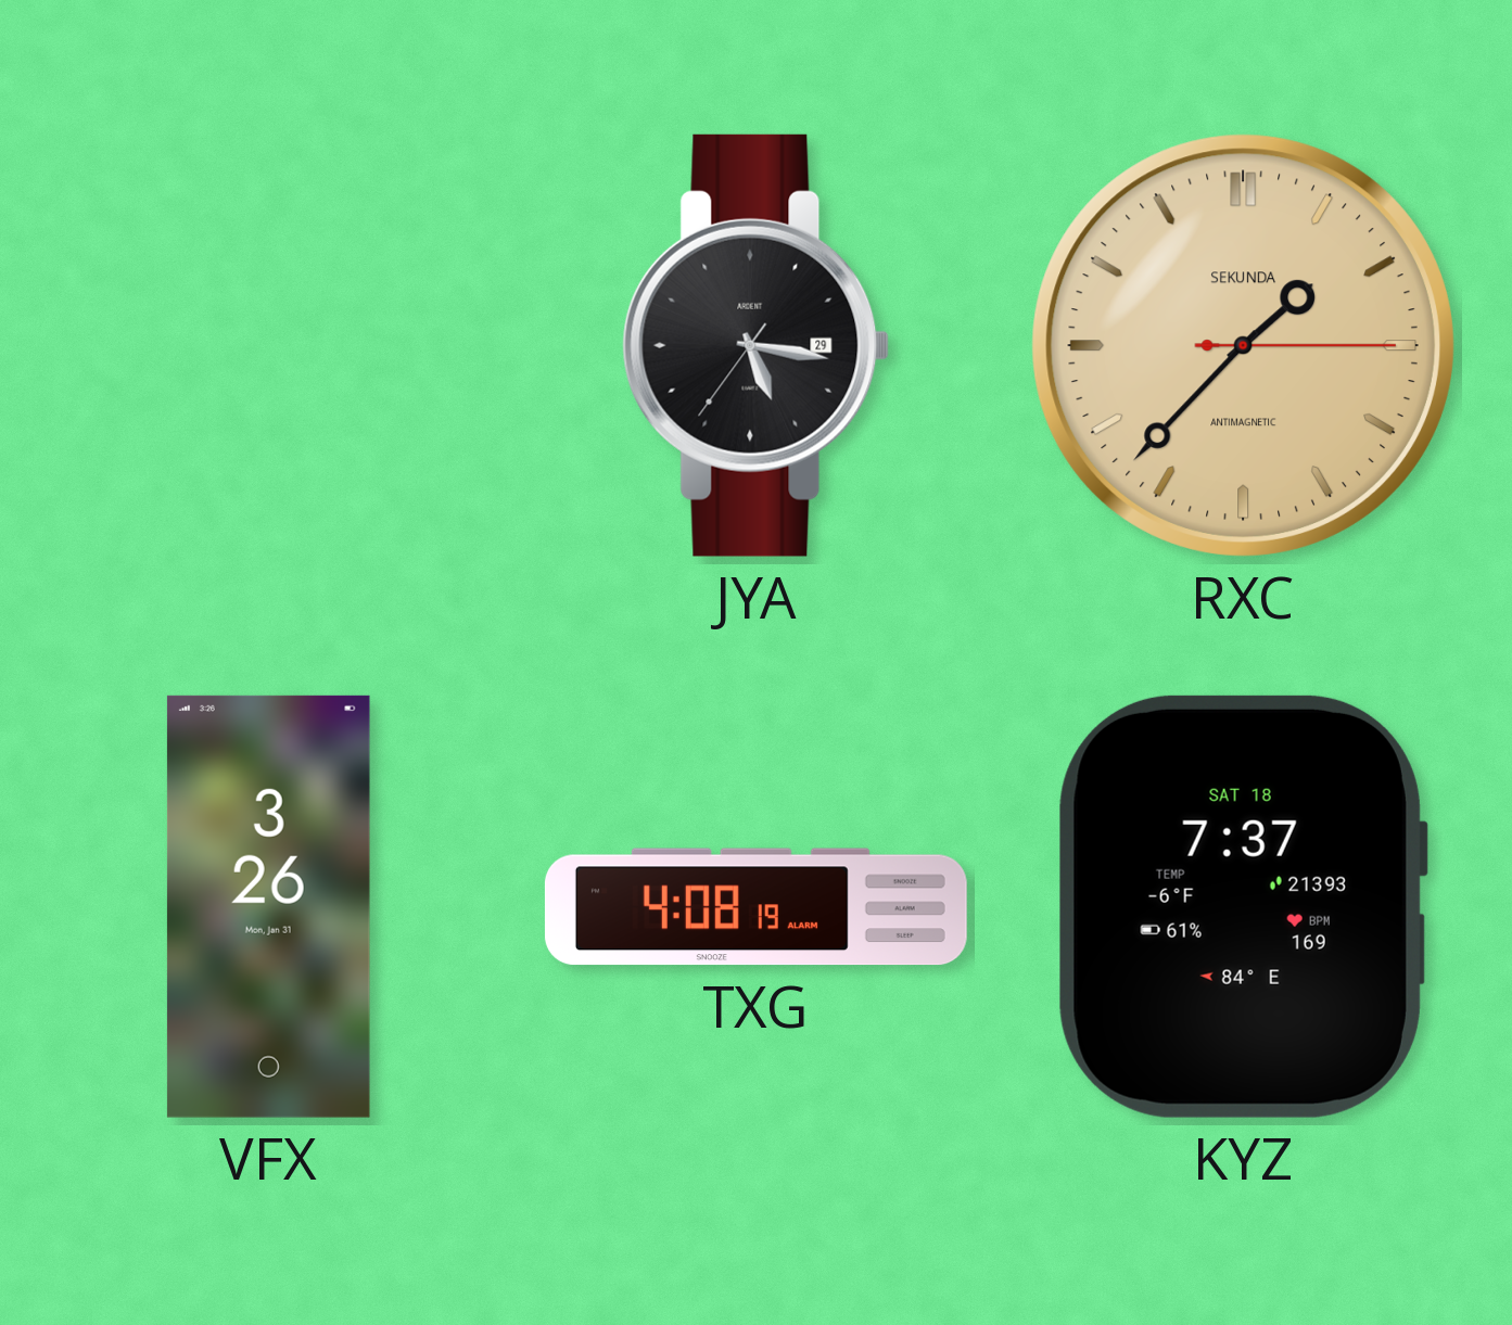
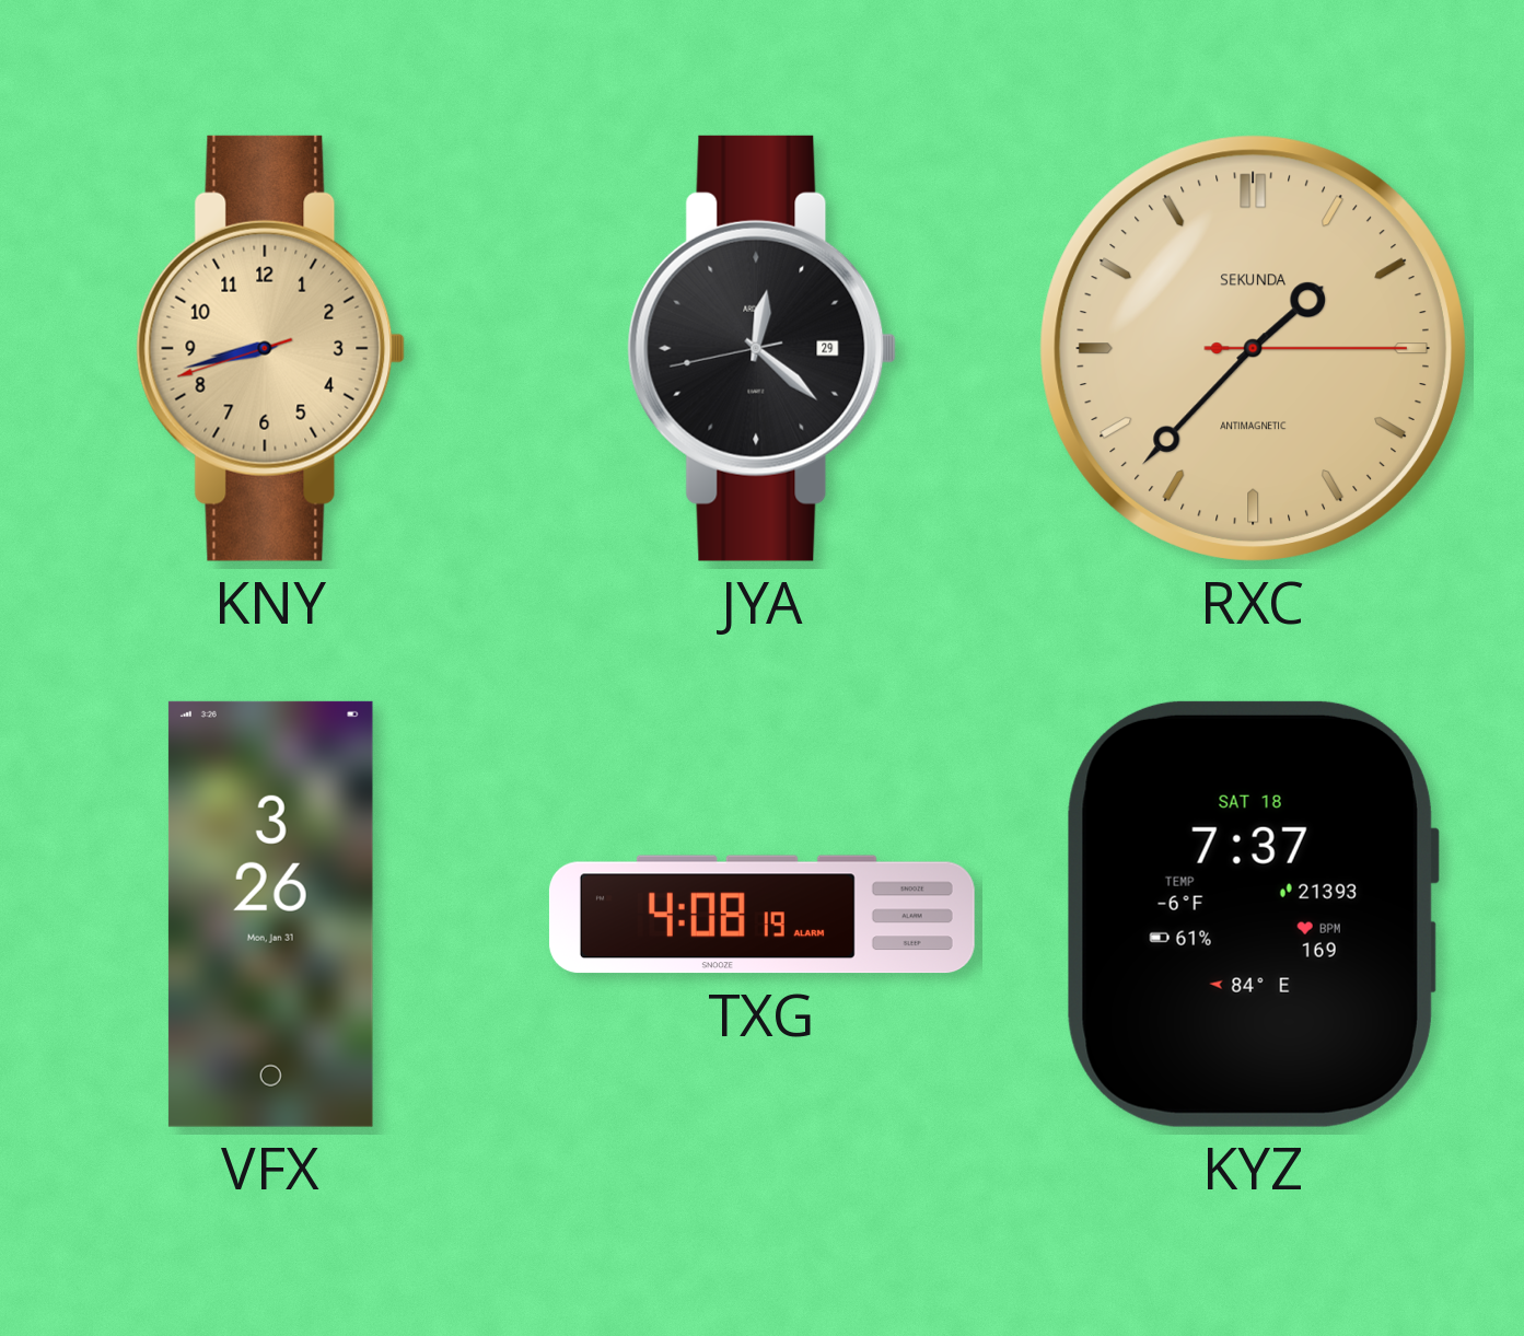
KNY: none -> 8:42 (271, 348)
JYA: 5:16 -> 12:21 (763, 348)
